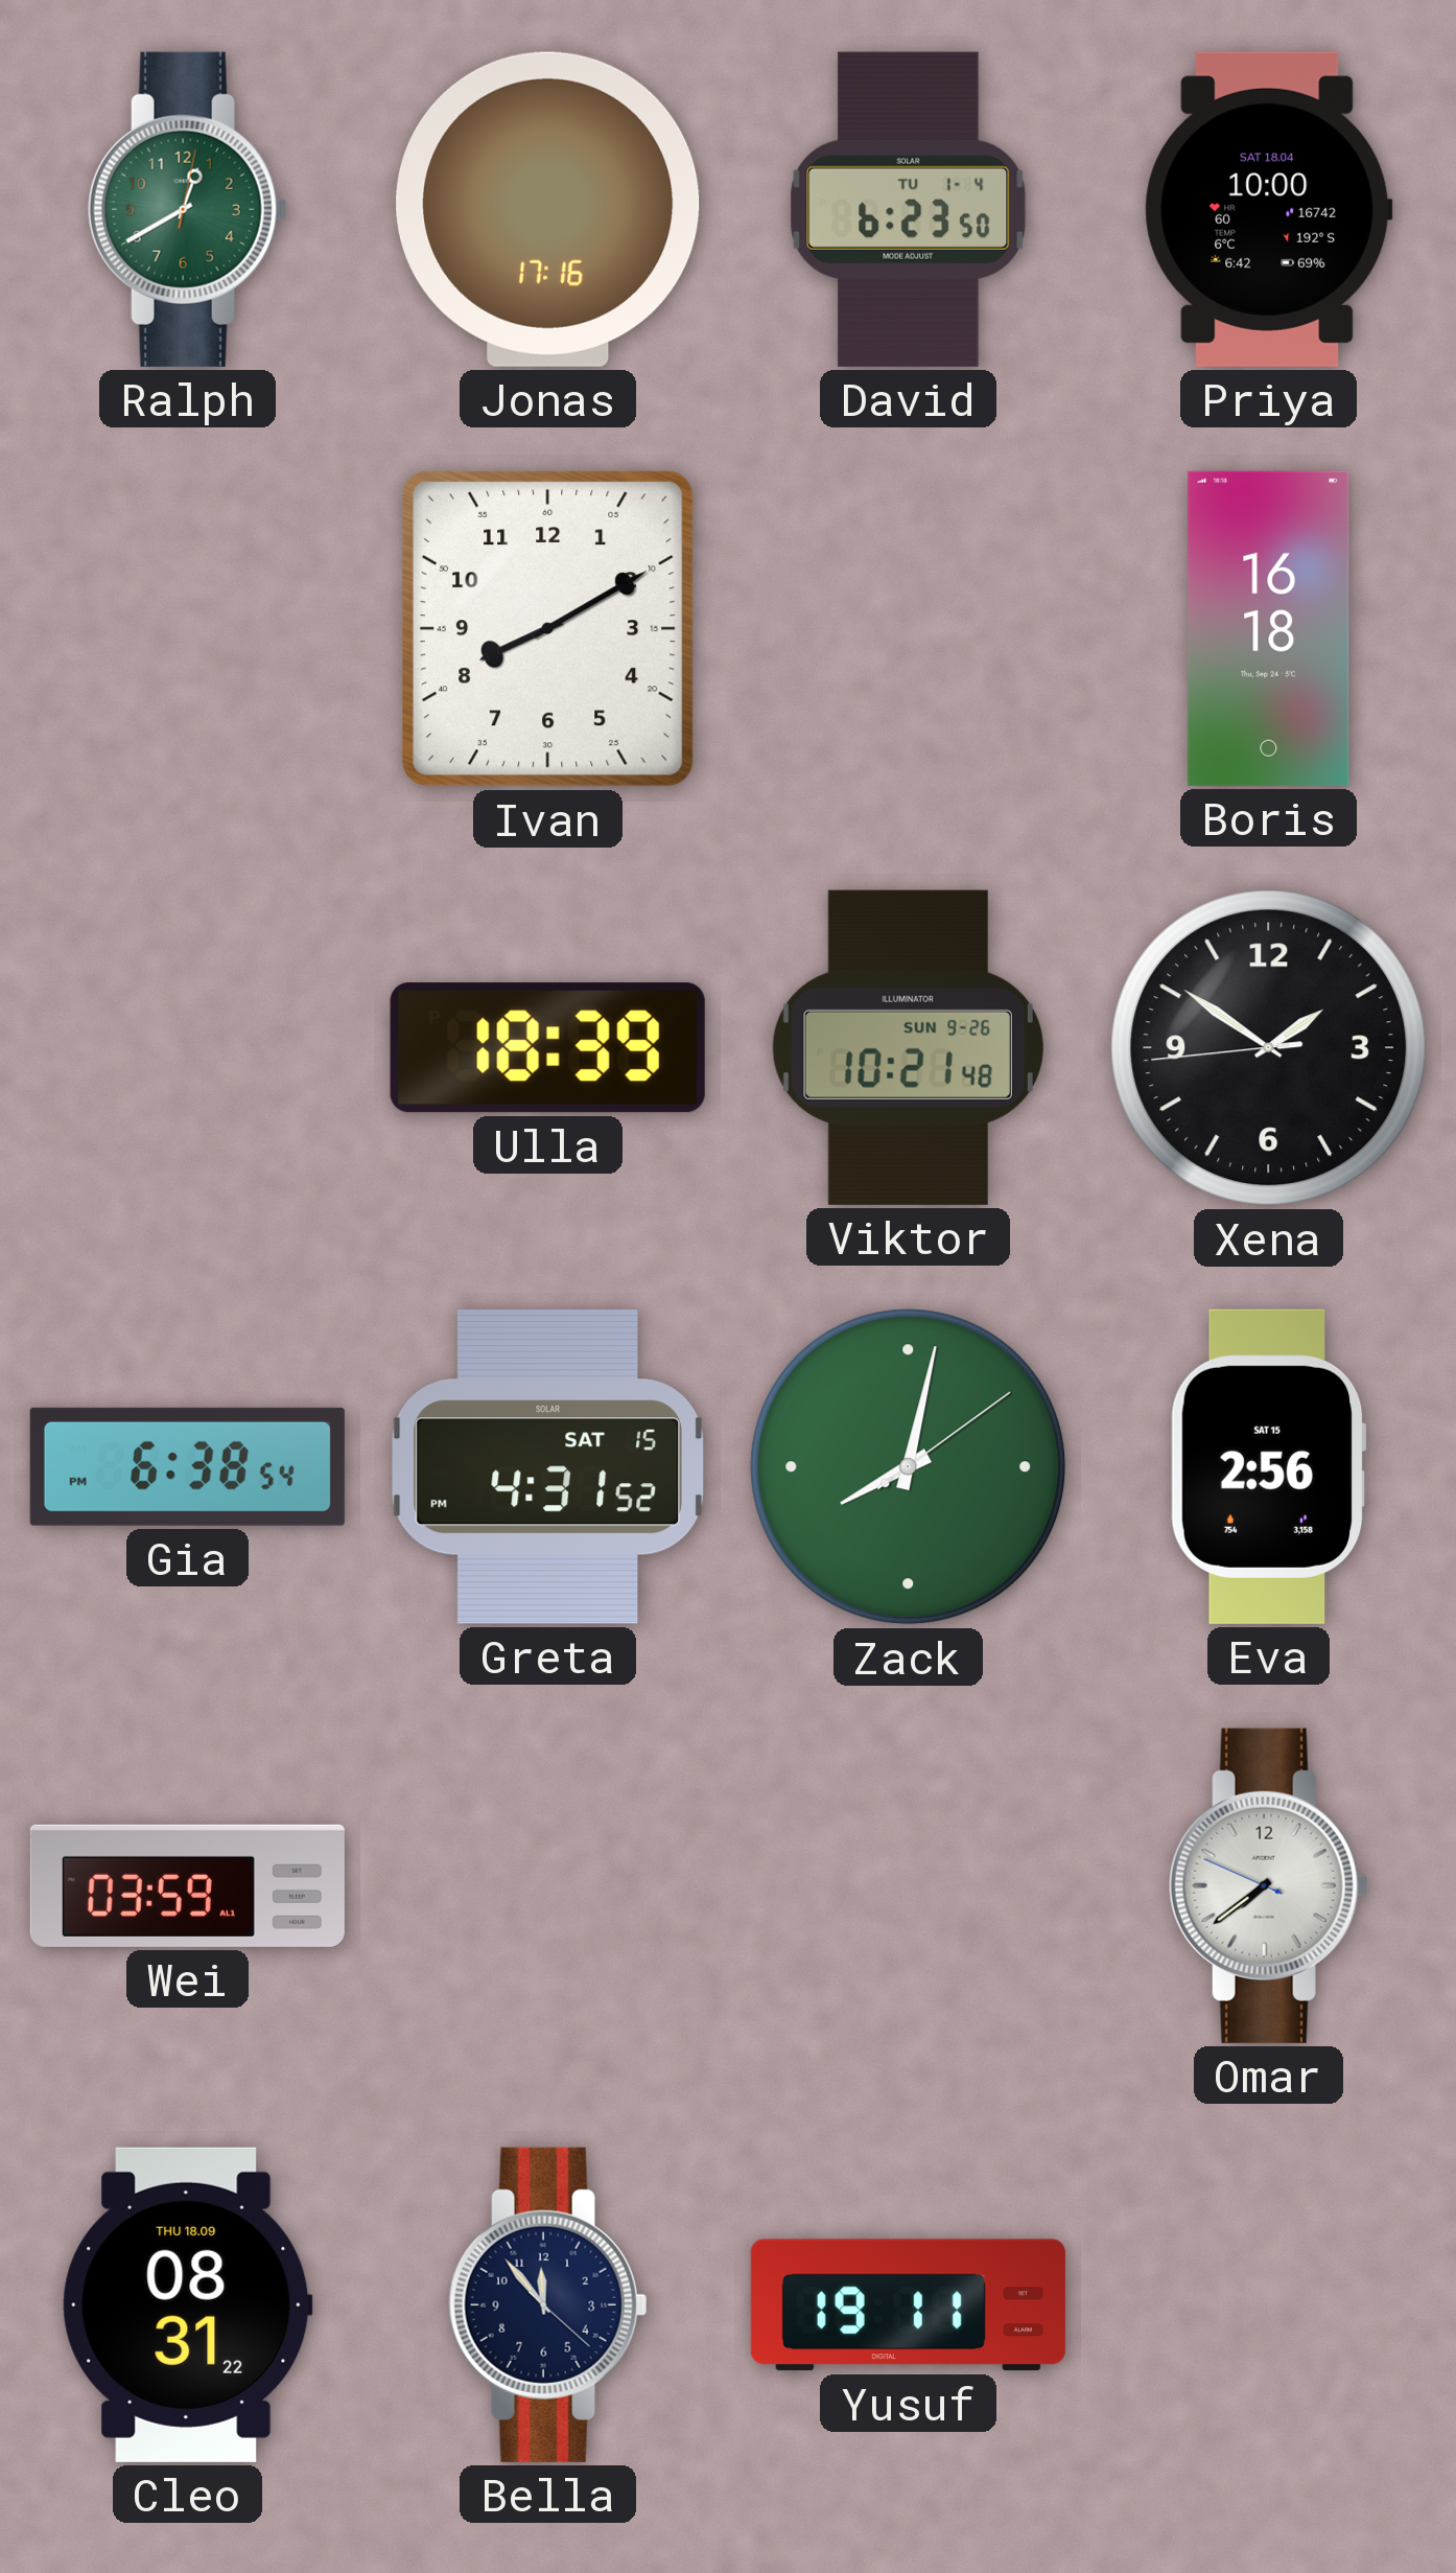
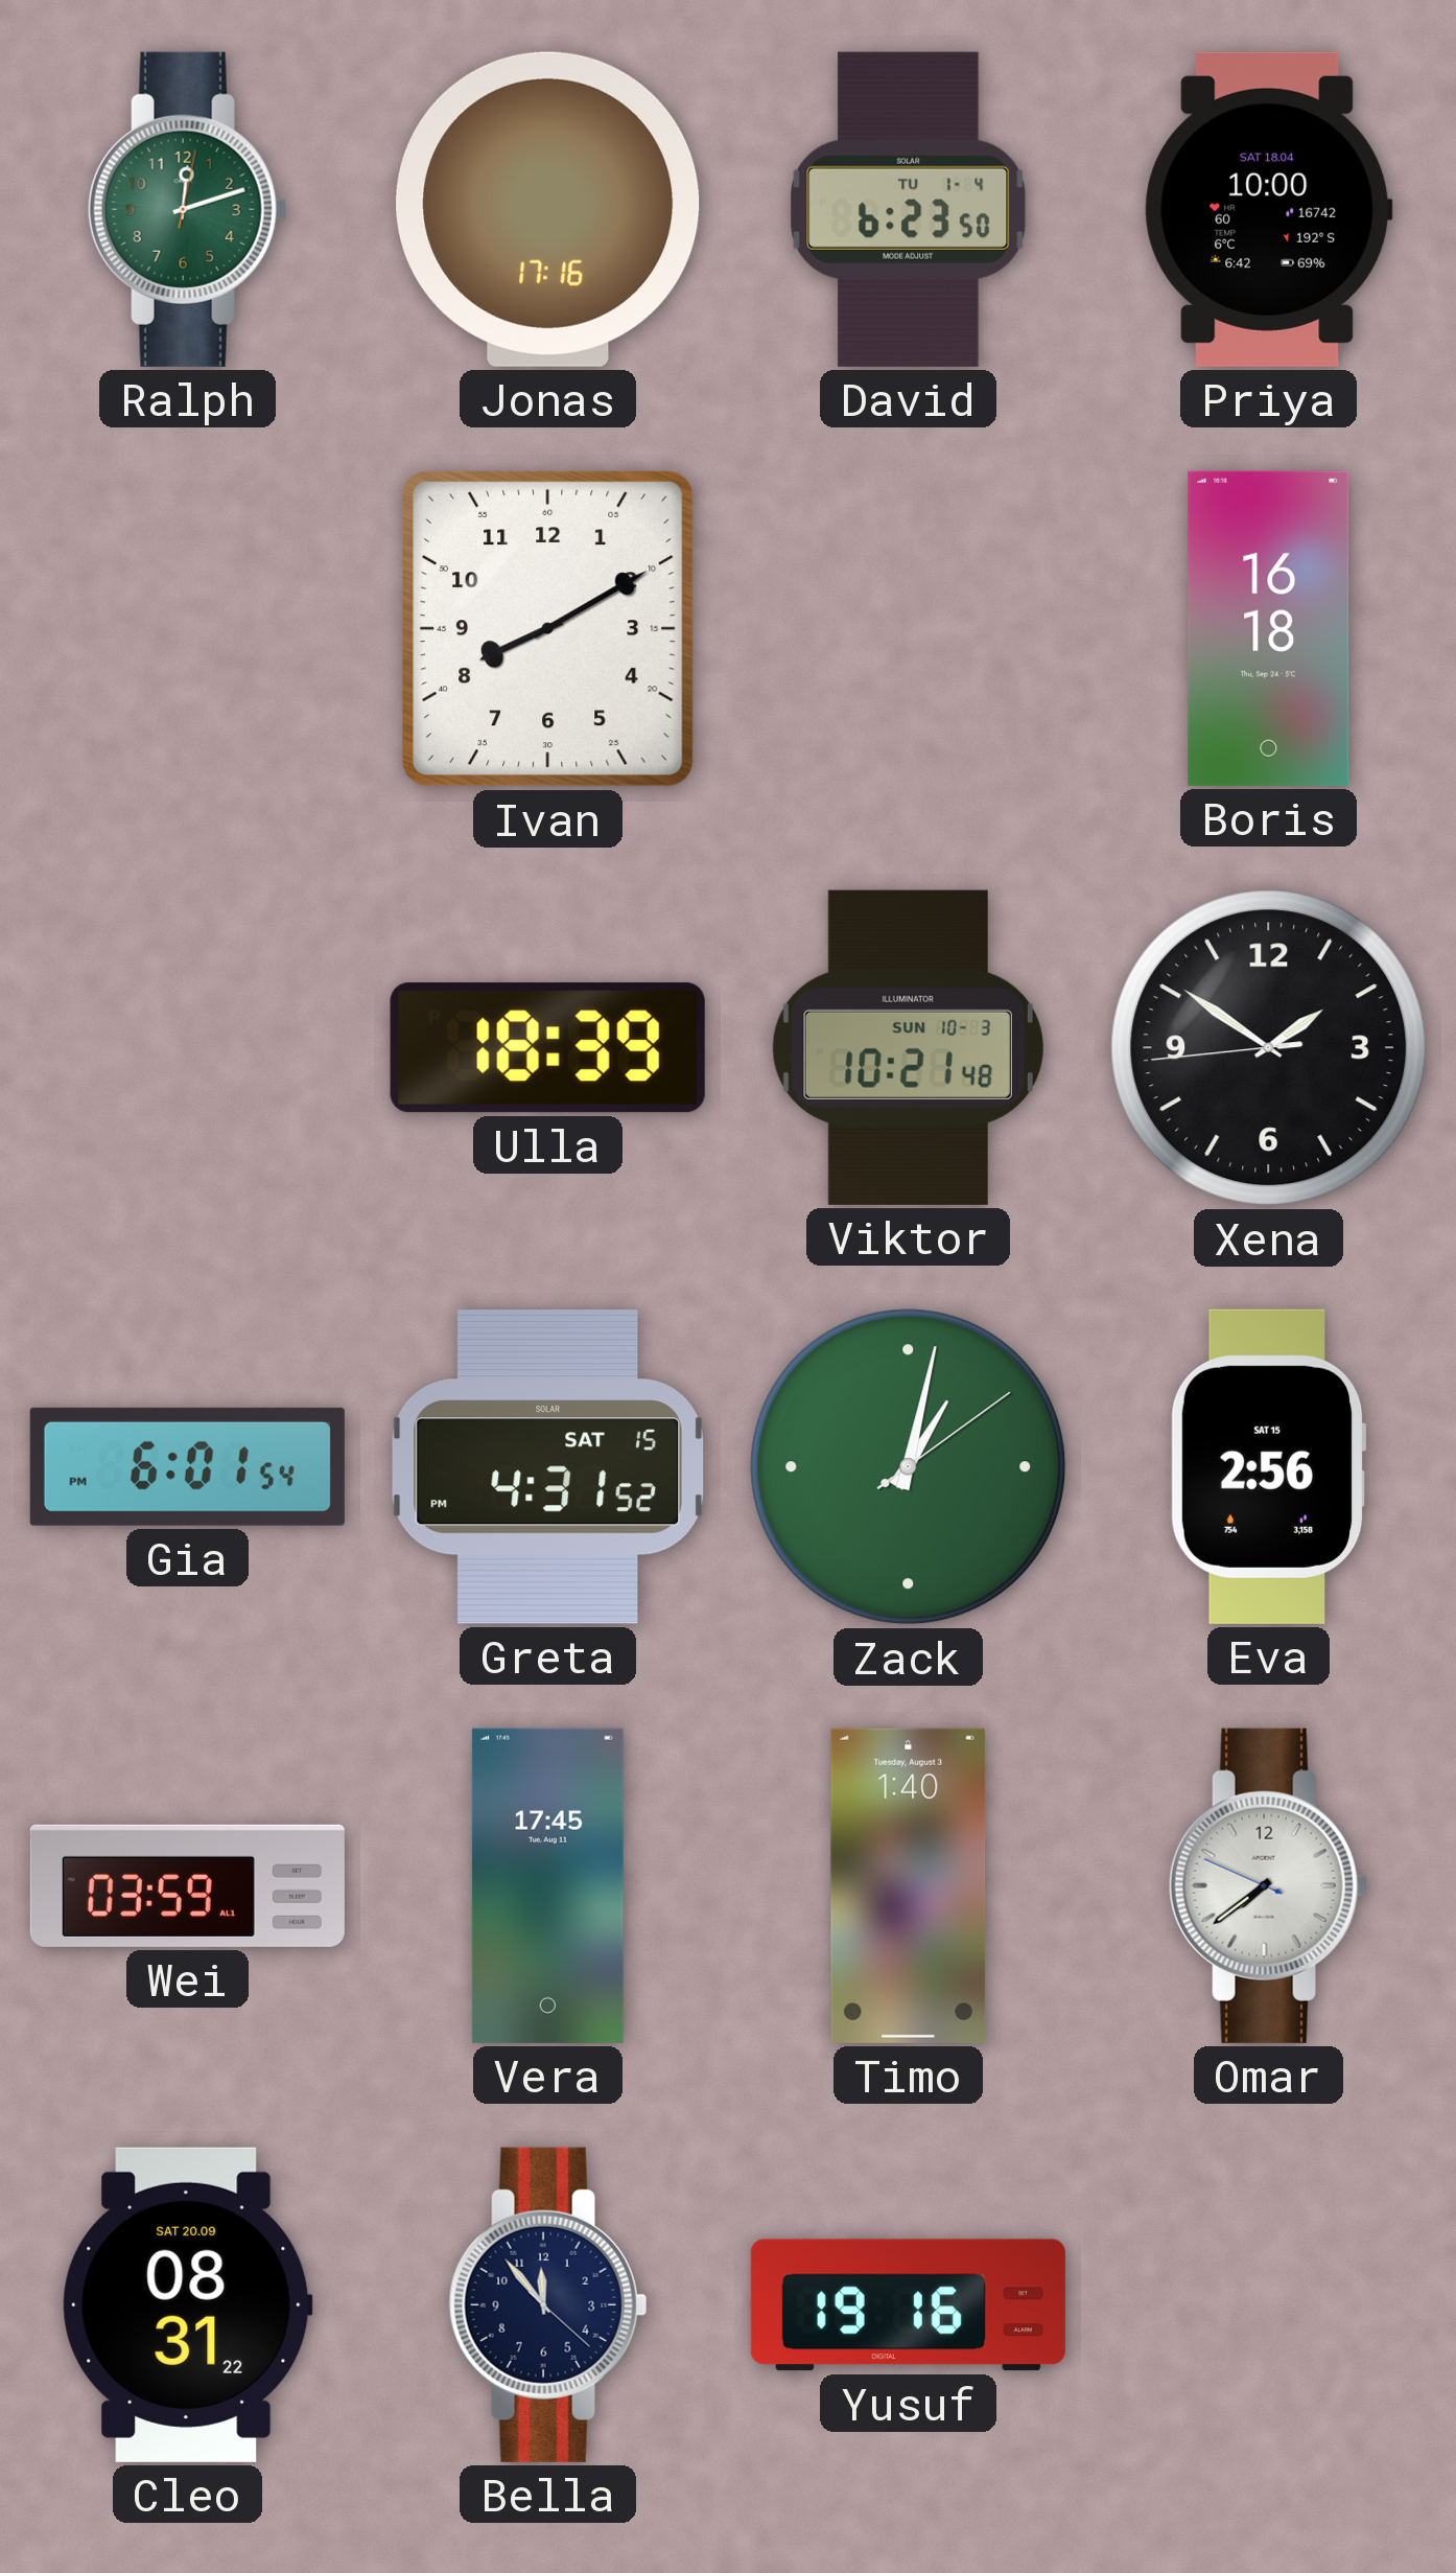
Ralph: 12:40 -> 12:12 (187, 209)
Viktor date: SUN 9-26 -> SUN 10-3 (908, 1047)
Gia: 6:38 -> 6:01 (187, 1466)
Zack: 8:02 -> 1:02 (909, 1467)
Vera: none -> 17:45 (547, 1885)
Timo: none -> 1:40 (909, 1885)
Cleo date: THU 18.09 -> SAT 20.09 (187, 2304)
Yusuf: 19:11 -> 19:16 (908, 2305)
